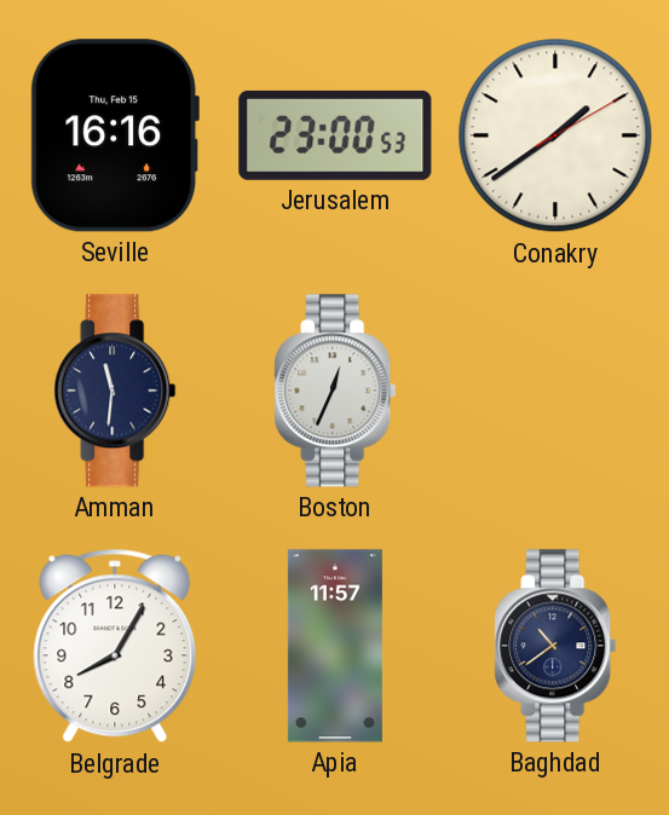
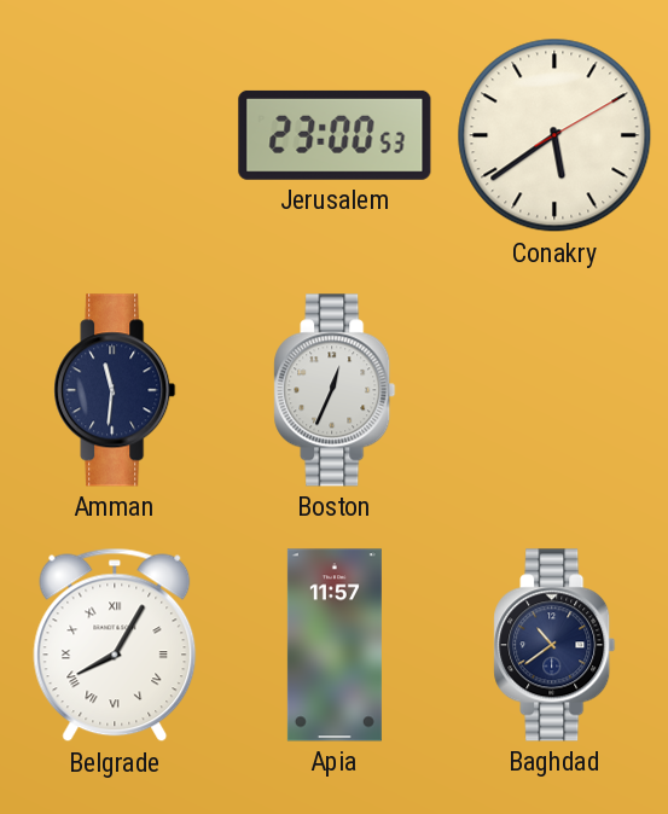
Seville: 16:16 -> none (115, 135)
Conakry: 1:39 -> 5:39 (554, 135)
Belgrade numerals: Arabic -> Roman (115, 645)
